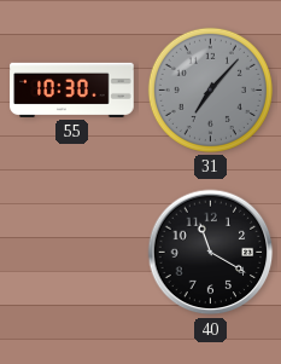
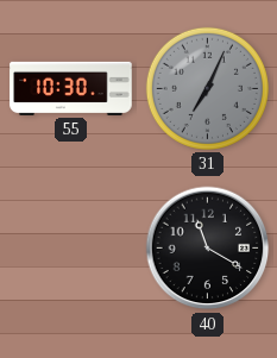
31: 7:07 -> 7:04 (207, 88)
